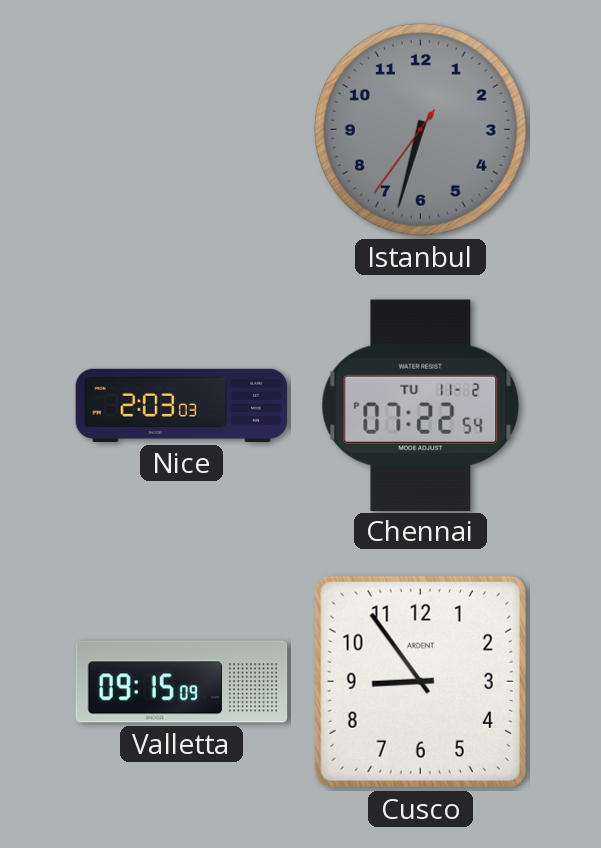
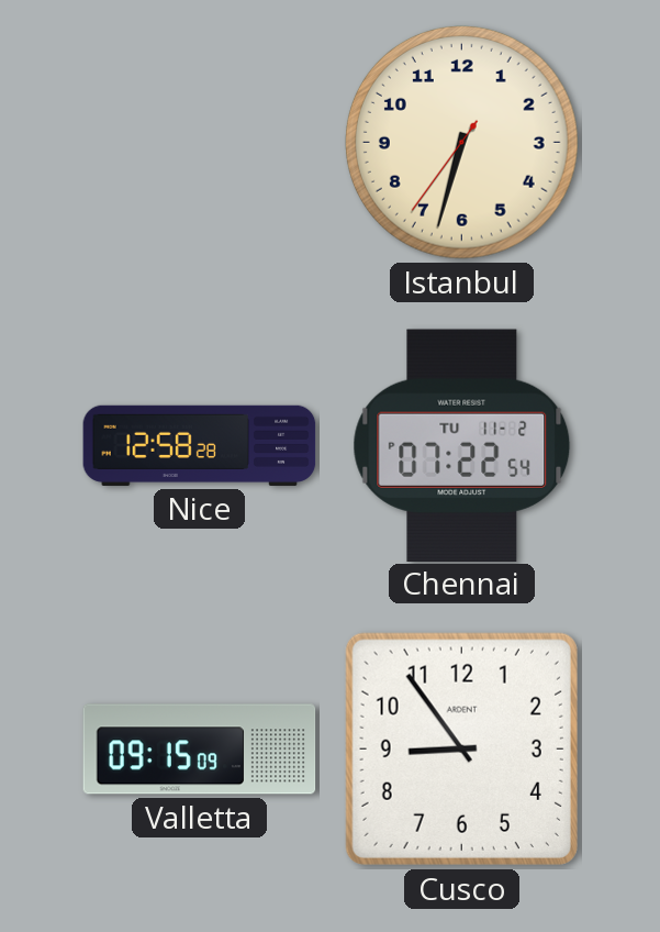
Istanbul dial: grey -> cream (461, 142)
Nice: 2:03 -> 12:58 (200, 445)
